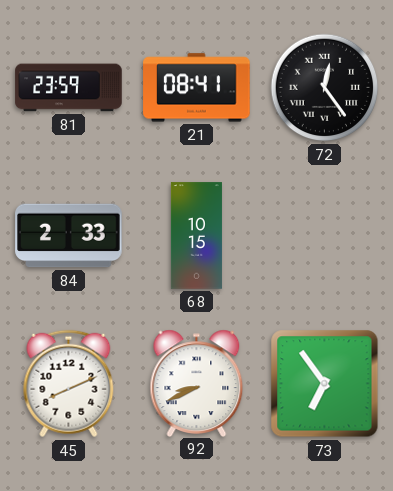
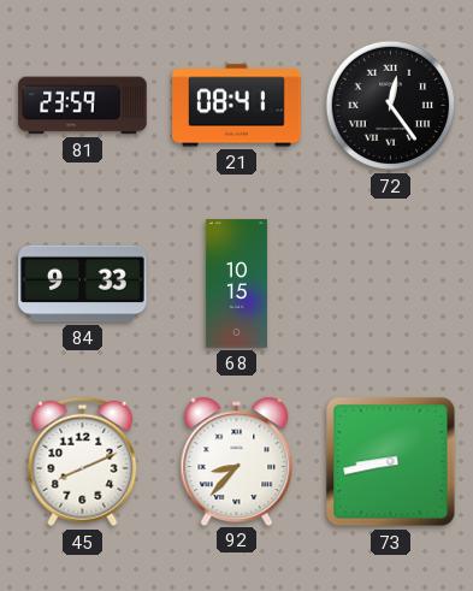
84: 2:33 -> 9:33 (83, 284)
92: 8:41 -> 8:37 (237, 461)
73: 6:54 -> 8:43 (391, 462)
